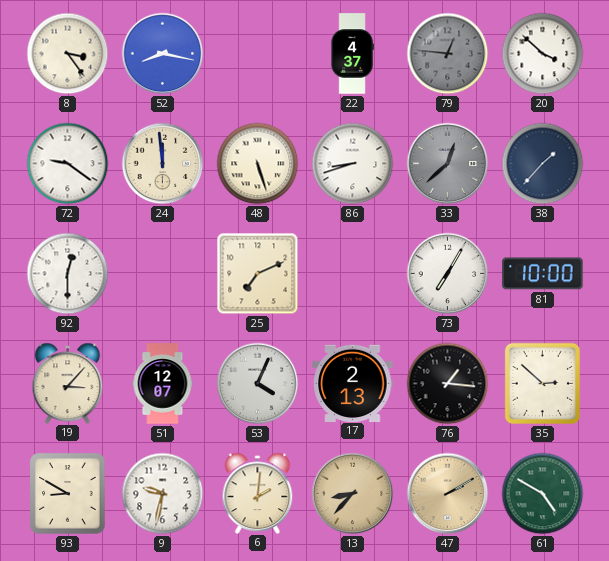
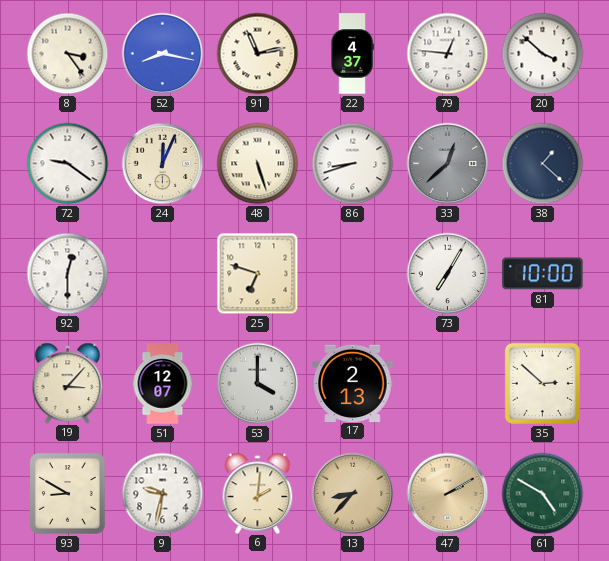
91: none -> 11:13 (258, 54)
79 dial: grey -> white (448, 54)
24: 11:59 -> 12:04 (163, 164)
38: 1:37 -> 1:22 (543, 164)
25: 7:11 -> 6:48 (258, 274)
53: 4:04 -> 4:00 (258, 384)
76: 1:16 -> none (448, 384)
